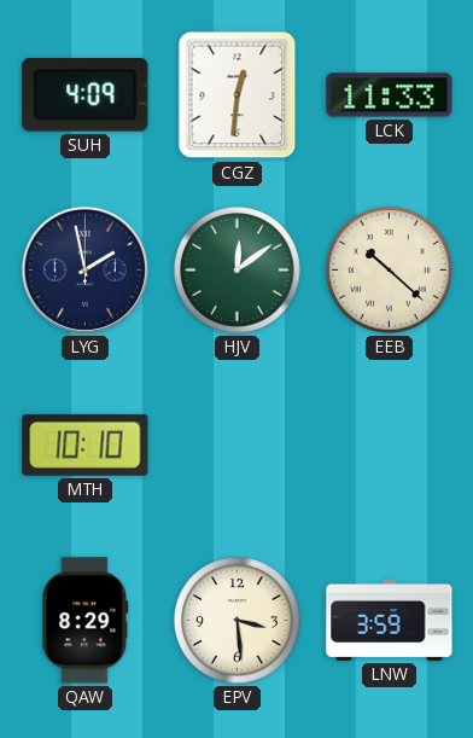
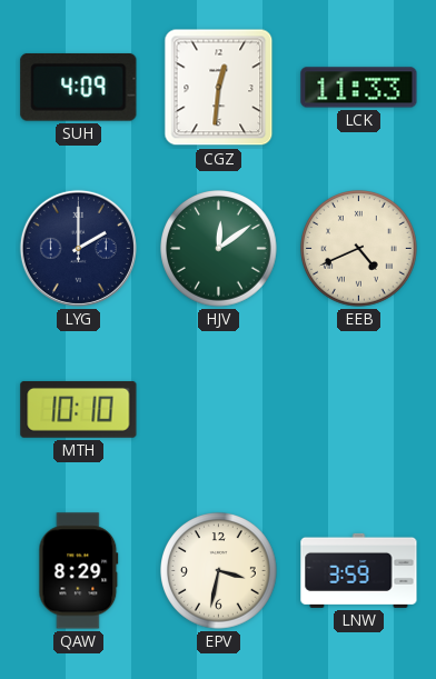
LYG: 1:58 -> 2:00 (78, 248)
EEB: 10:22 -> 4:41 (359, 249)
EPV: 3:29 -> 3:32 (219, 571)
